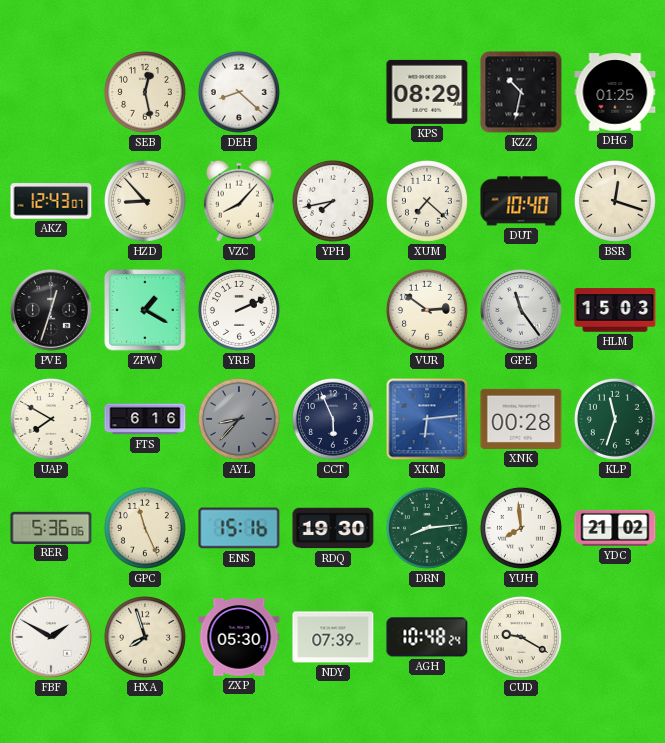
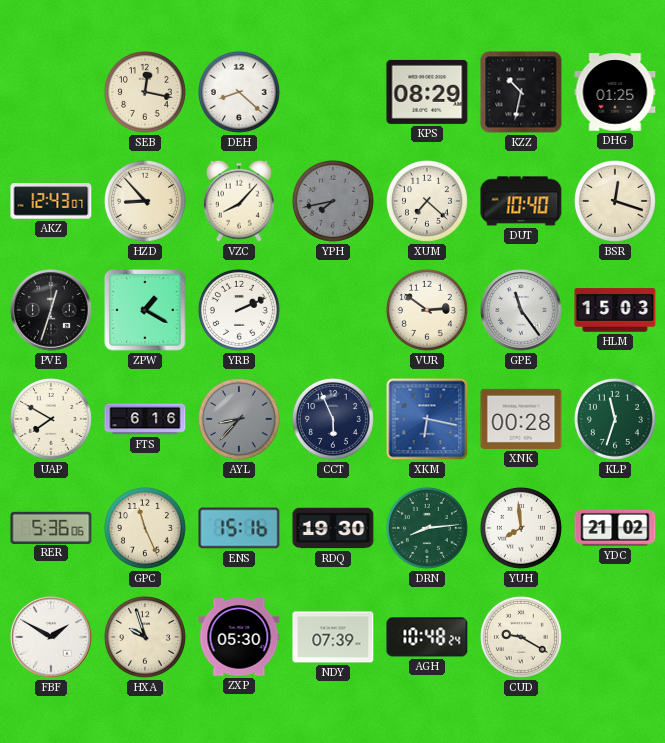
SEB: 12:28 -> 12:17 (145, 92)
YPH dial: white -> grey (333, 201)
XKM: 6:14 -> 6:17 (427, 419)
HXA: 7:57 -> 9:57 (145, 637)
